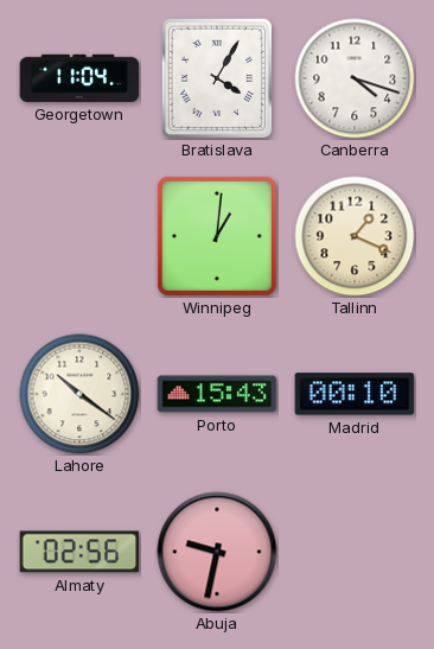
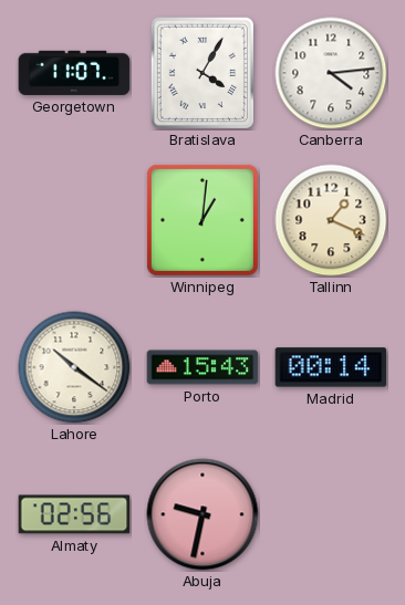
Georgetown: 11:04 -> 11:07 (74, 73)
Canberra: 4:18 -> 4:14 (331, 73)
Madrid: 00:10 -> 00:14 (331, 367)
